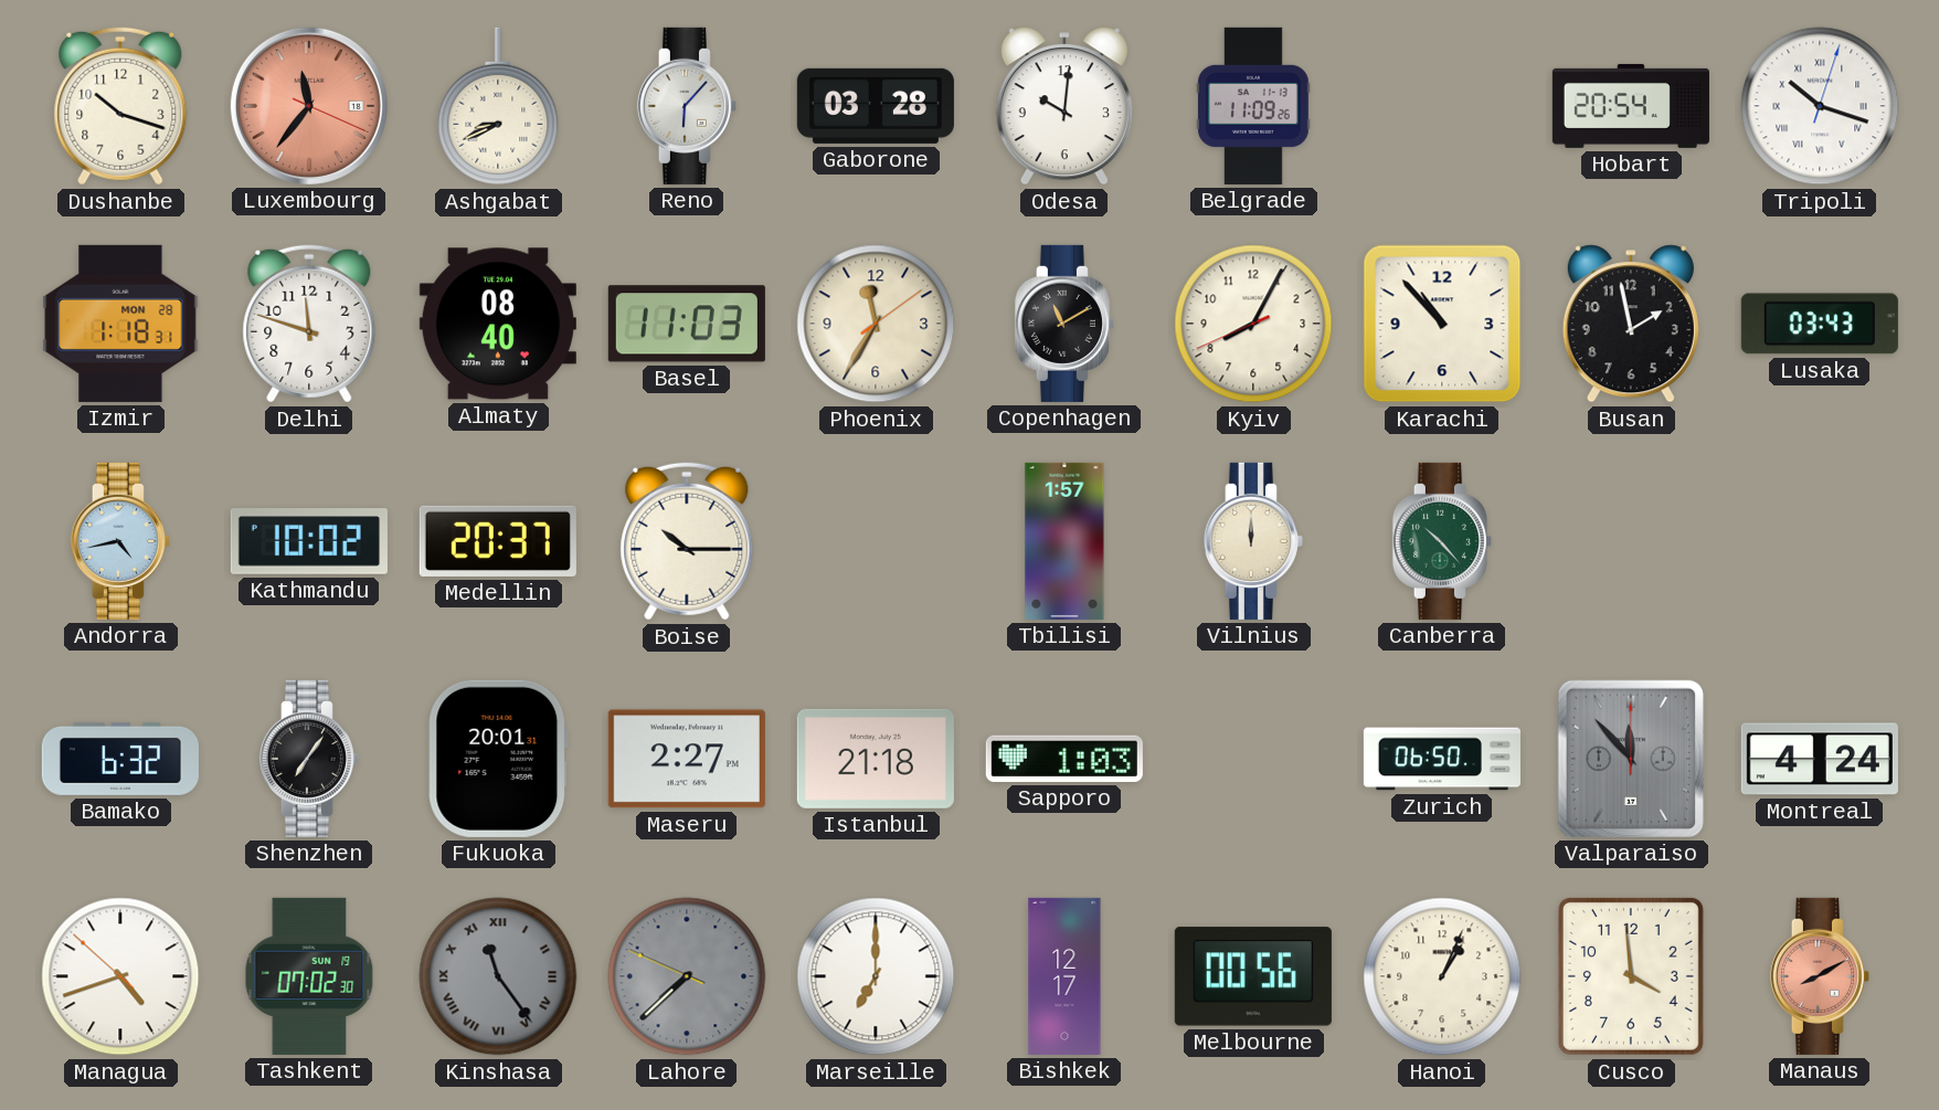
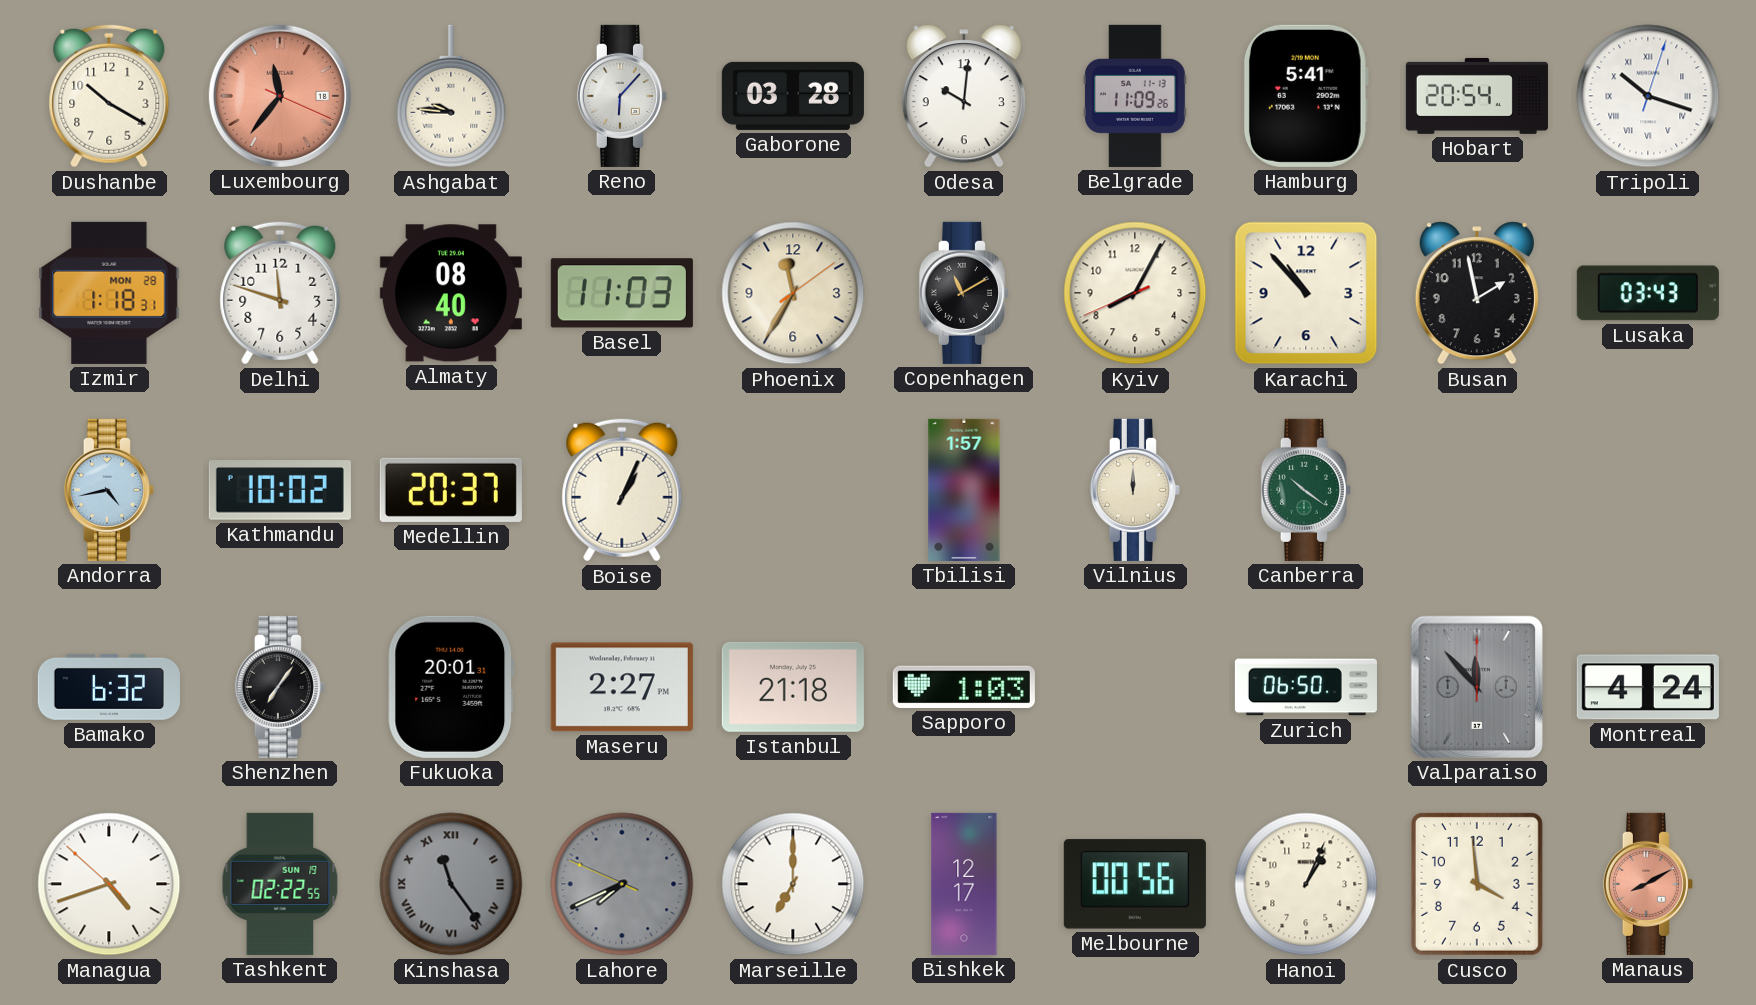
Dushanbe: 10:18 -> 10:20 (109, 96)
Ashgabat: 8:41 -> 9:46 (451, 96)
Hamburg: none -> 5:41 (1306, 96)
Boise: 10:15 -> 1:04 (622, 490)
Canberra: 10:23 -> 10:21 (1306, 490)
Tashkent: 07:02 -> 02:22 (280, 884)
Lahore: 7:37 -> 7:40 (622, 884)
